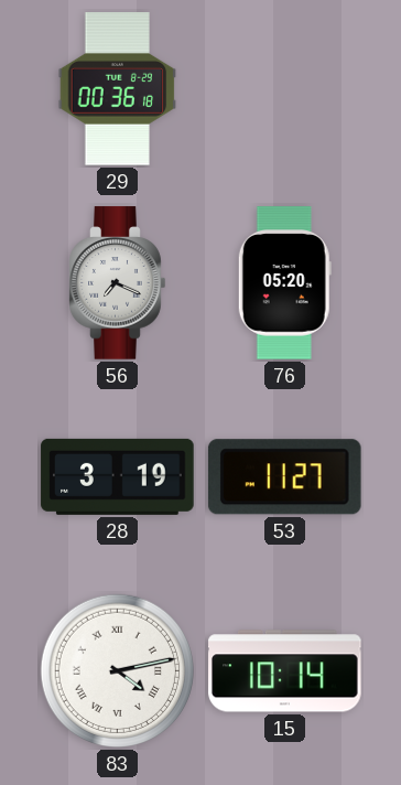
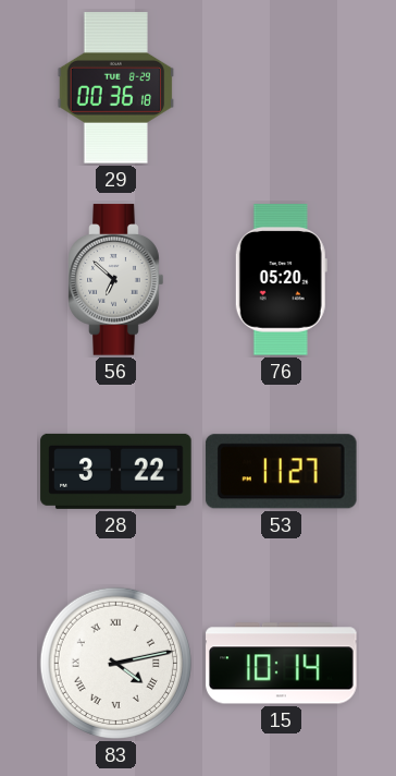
56: 7:19 -> 6:52 (116, 280)
28: 3:19 -> 3:22 (116, 471)
